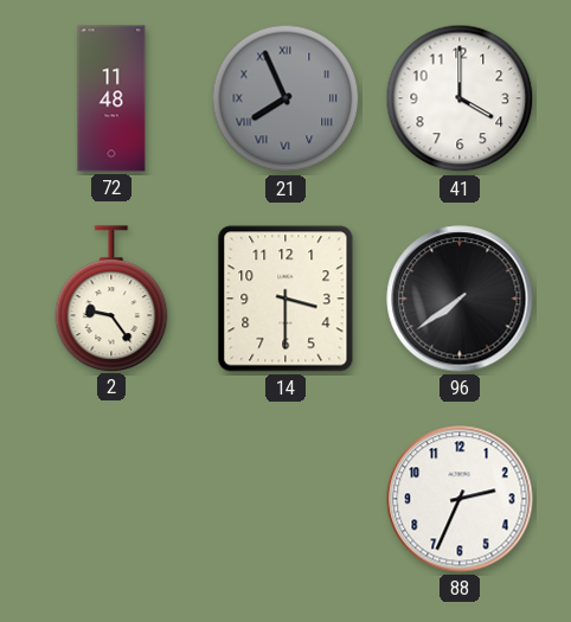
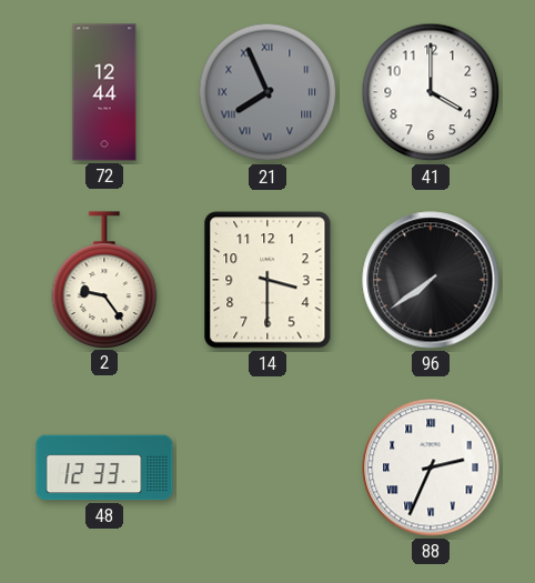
72: 11:48 -> 12:44 (104, 92)
48: none -> 12:33 (104, 468)
88 numerals: Arabic -> Roman (431, 468)
